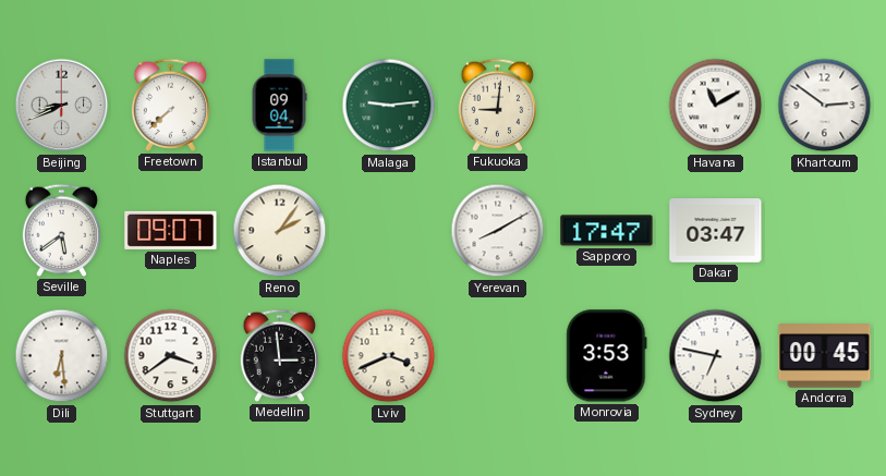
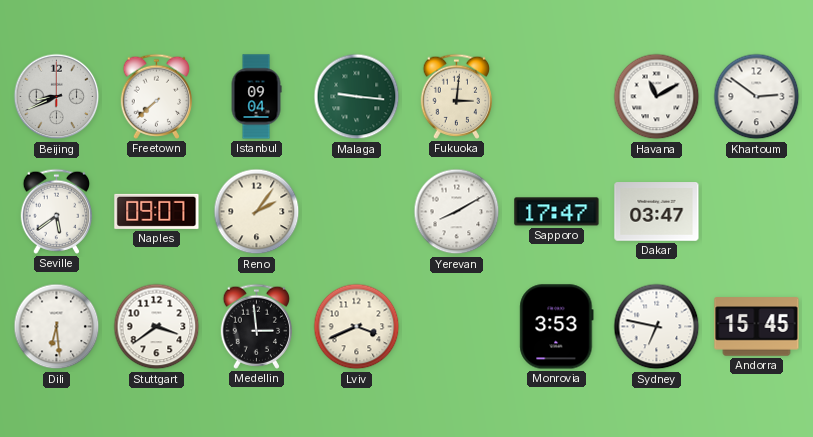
Malaga: 9:14 -> 9:16 (357, 97)
Fukuoka: 9:01 -> 3:01 (457, 96)
Andorra: 00:45 -> 15:45 (757, 327)
